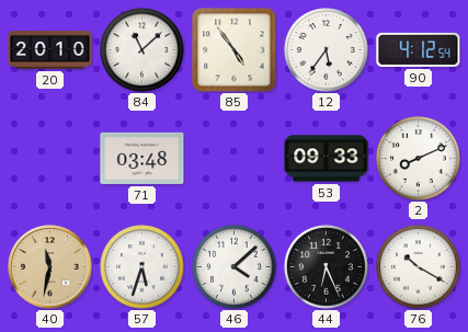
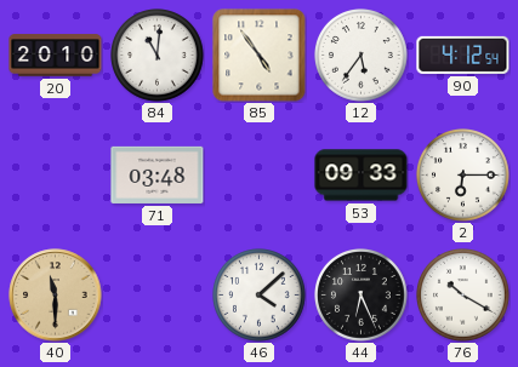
84: 11:08 -> 11:01 (158, 56)
2: 8:11 -> 6:15 (463, 176)
40: 11:32 -> 11:30 (56, 296)
57: 5:33 -> none (142, 267)
